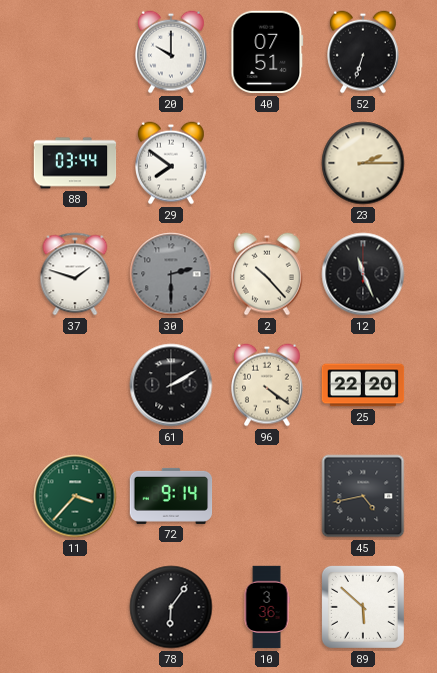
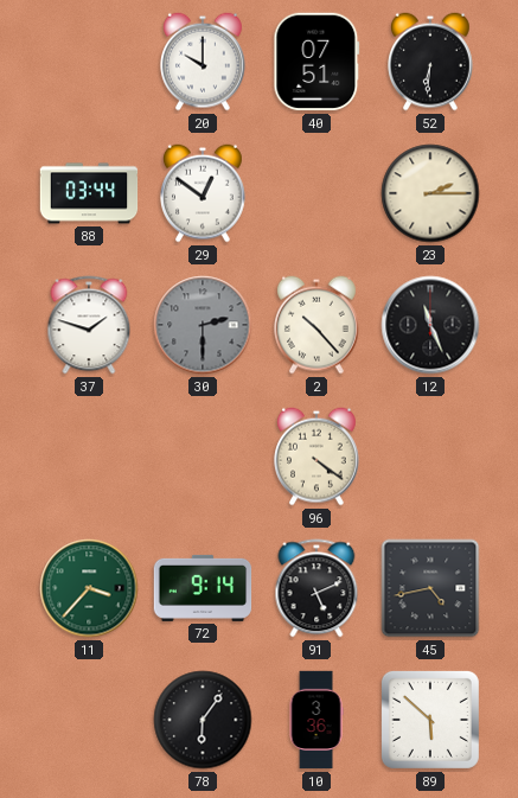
52: 6:33 -> 6:31 (431, 62)
29: 7:51 -> 12:51 (204, 193)
61: 2:10 -> none (171, 385)
25: 22:20 -> none (363, 385)
91: none -> 5:11 (316, 588)
